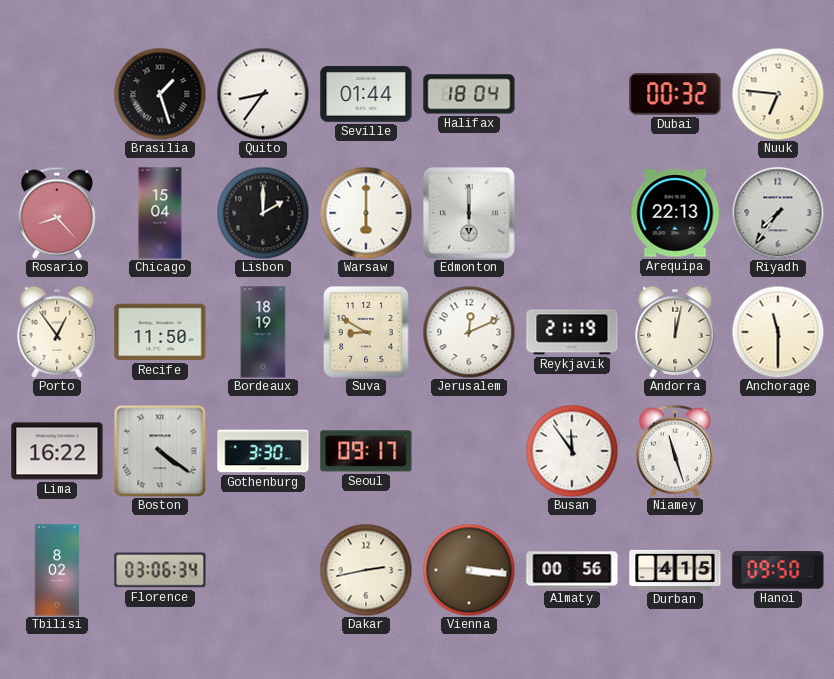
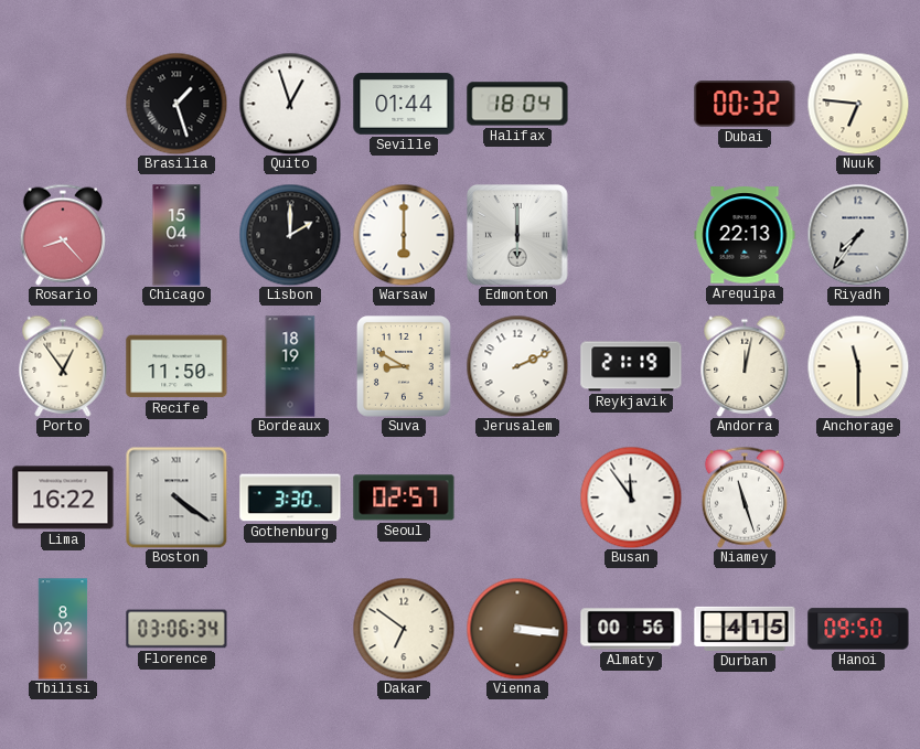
Quito: 8:36 -> 12:57 (290, 104)
Jerusalem: 12:11 -> 2:11 (517, 366)
Seoul: 09:17 -> 02:57 (404, 497)
Dakar: 2:43 -> 6:51 (404, 629)
